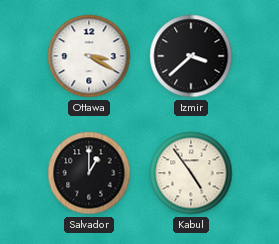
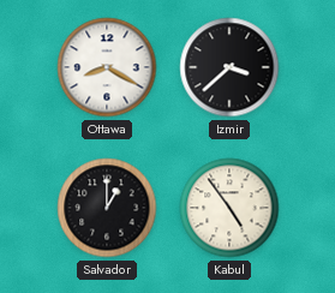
Ottawa: 3:20 -> 8:20 (107, 67)
